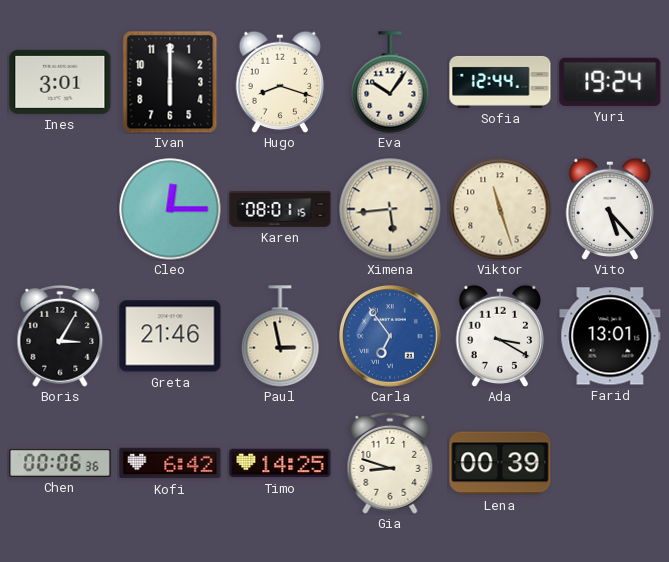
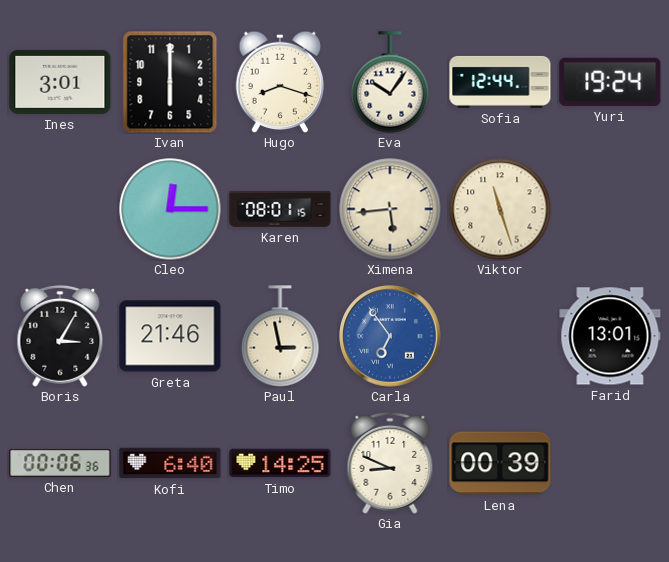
Vito: 5:23 -> none (610, 209)
Ada: 3:20 -> none (500, 336)
Kofi: 6:42 -> 6:40 (170, 463)
Gia: 8:48 -> 8:49 (390, 463)
